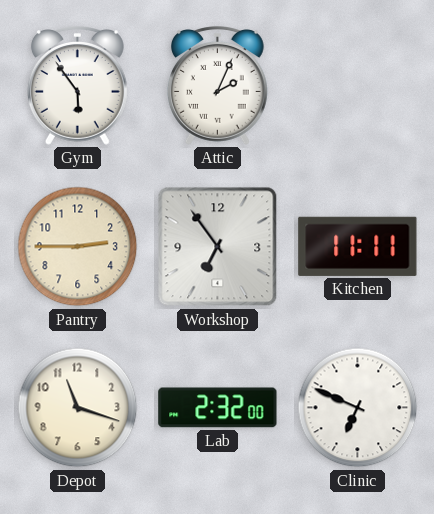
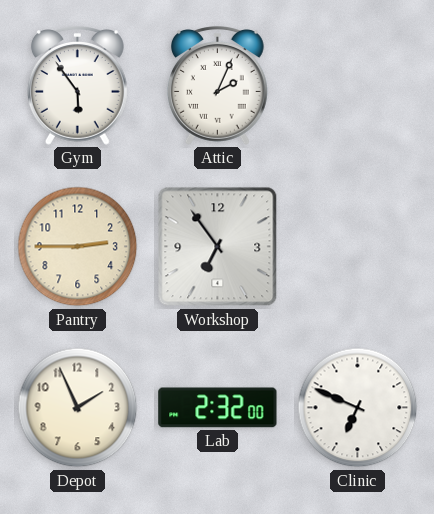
Kitchen: 11:11 -> none (358, 246)
Depot: 11:18 -> 1:56 (78, 408)
